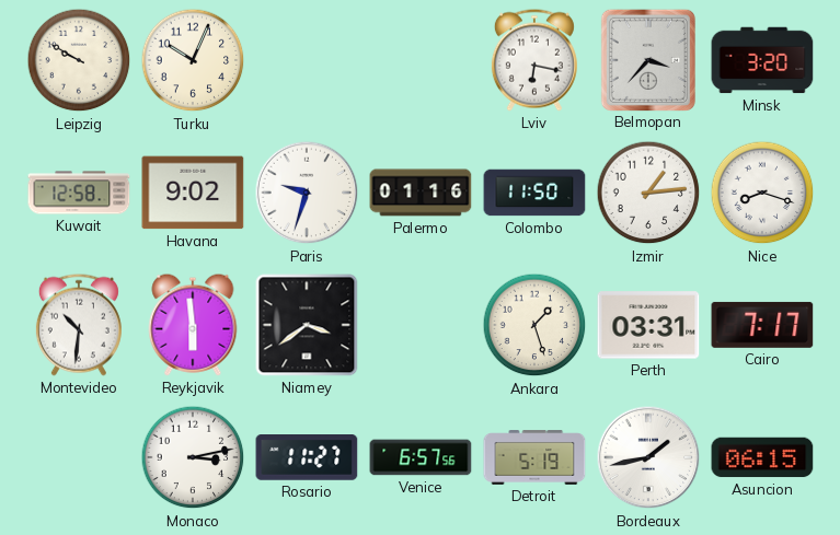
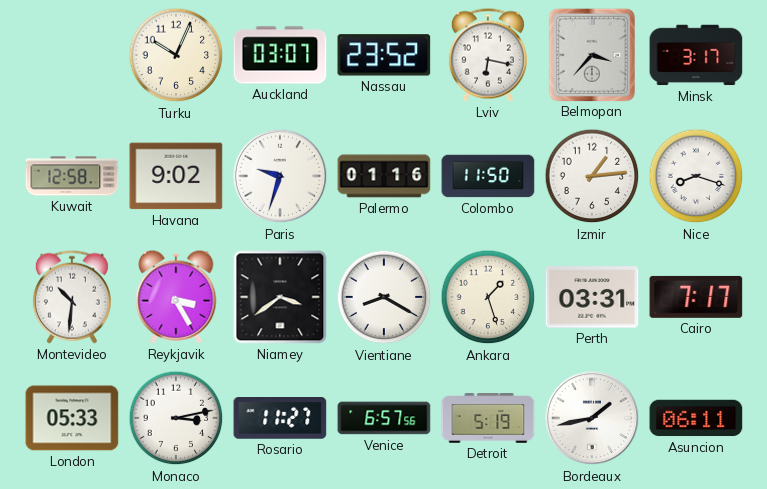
Leipzig: 9:50 -> none (79, 60)
Auckland: none -> 03:07 (280, 55)
Nassau: none -> 23:52 (384, 55)
Minsk: 3:20 -> 3:17 (696, 55)
Reykjavik: 5:59 -> 3:25 (176, 297)
Vientiane: none -> 8:20 (384, 297)
London: none -> 05:33 (72, 418)
Asuncion: 06:15 -> 06:11 (696, 418)
